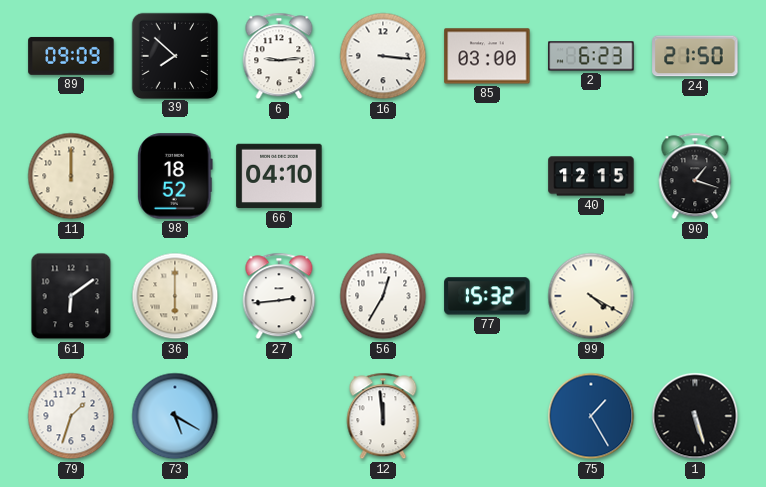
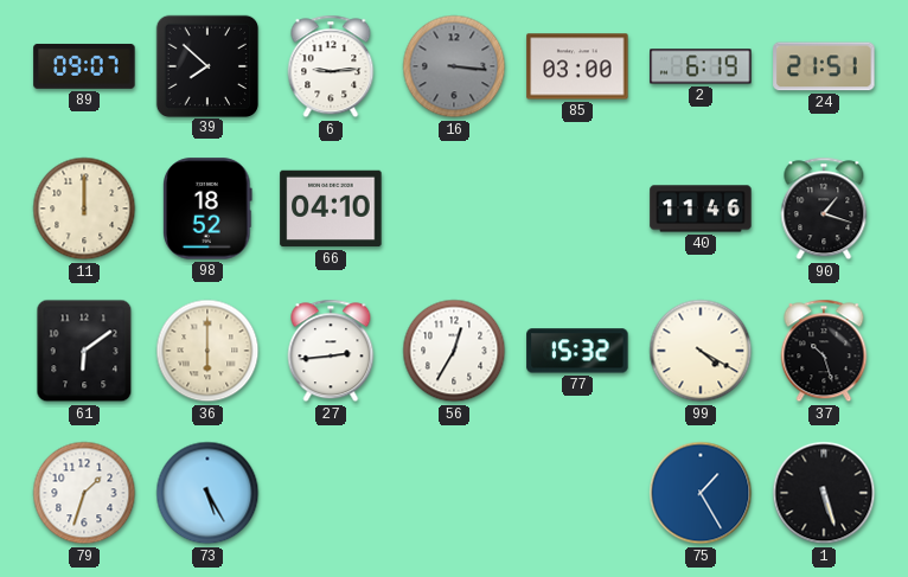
89: 09:09 -> 09:07 (84, 66)
16 dial: white -> grey (454, 66)
2: 6:23 -> 6:19 (701, 66)
24: 21:50 -> 21:51 (824, 66)
40: 12:15 -> 11:46 (701, 209)
37: none -> 10:27 (824, 351)
73: 5:20 -> 5:25 (207, 493)
12: 11:59 -> none (383, 416)
